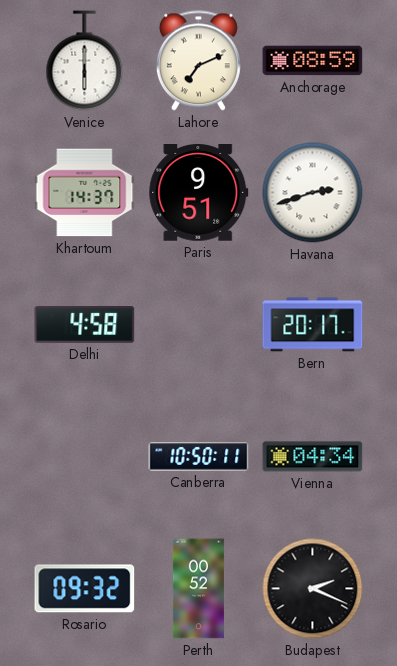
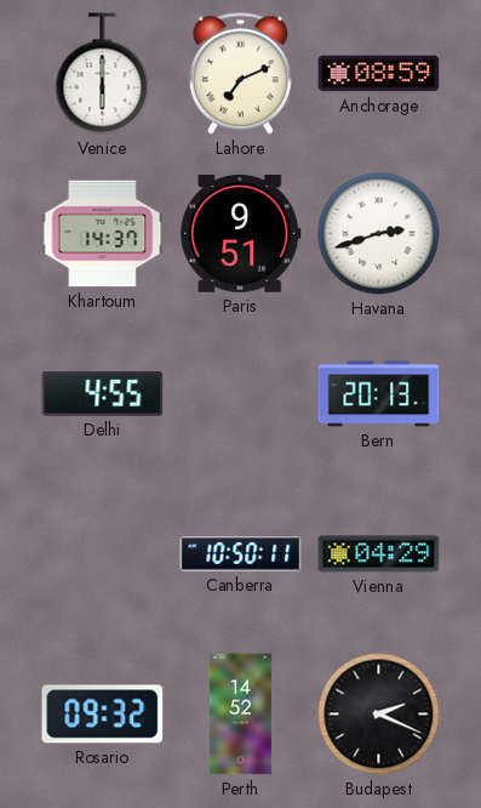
Delhi: 4:58 -> 4:55 (103, 394)
Bern: 20:17 -> 20:13 (379, 394)
Vienna: 04:34 -> 04:29 (379, 554)
Perth: 00:52 -> 14:52 (240, 715)
